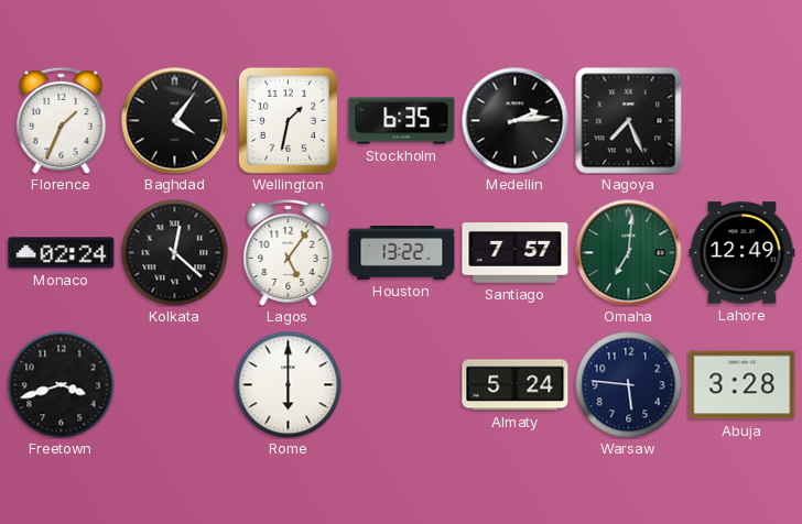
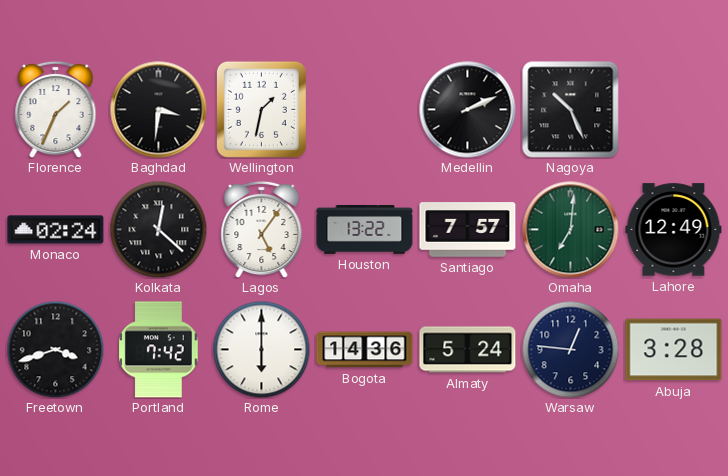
Baghdad: 4:06 -> 3:31 (159, 110)
Stockholm: 6:35 -> none (402, 121)
Medellin: 2:14 -> 2:11 (468, 110)
Nagoya: 7:26 -> 10:26 (571, 110)
Portland: none -> 7:42 (159, 350)
Bogota: none -> 14:36 (365, 350)
Warsaw: 5:46 -> 12:46 (570, 349)
